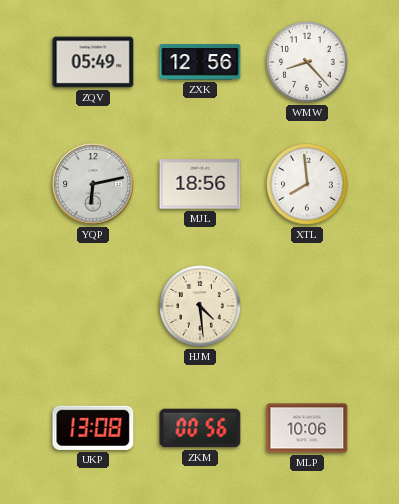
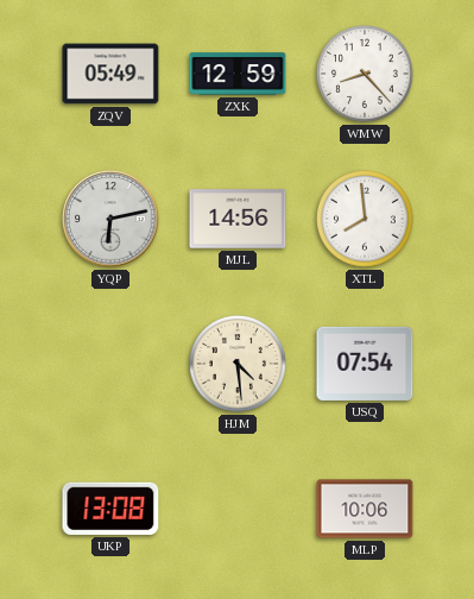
ZXK: 12:56 -> 12:59 (238, 74)
MJL: 18:56 -> 14:56 (238, 219)
USQ: none -> 07:54 (365, 364)
ZKM: 00:56 -> none (200, 428)
